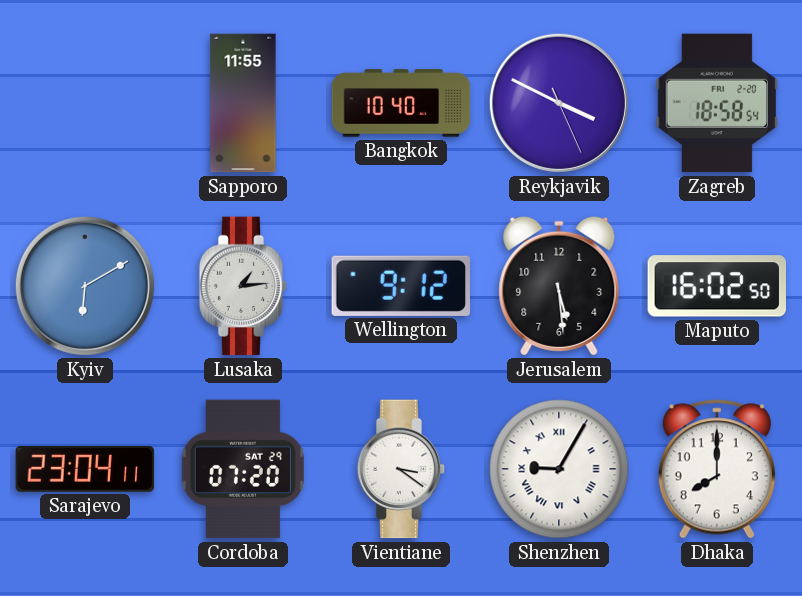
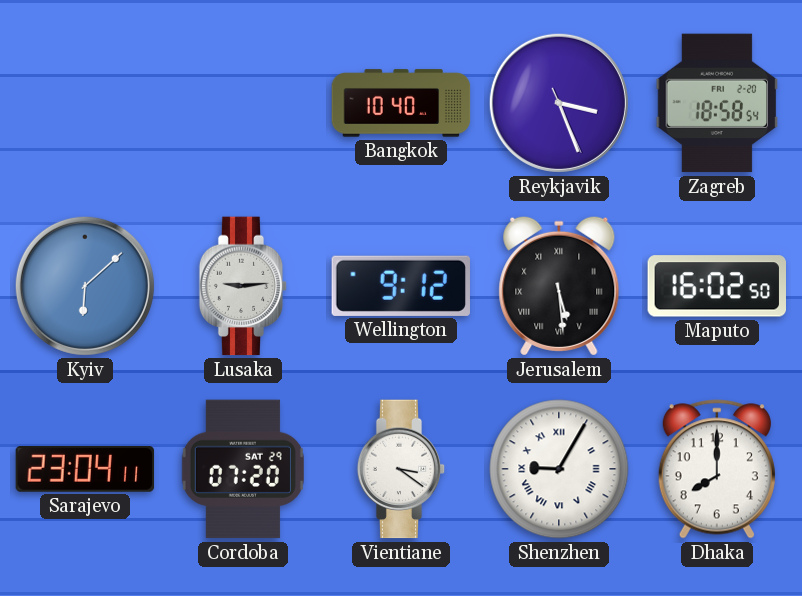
Sapporo: 11:55 -> none (243, 103)
Reykjavik: 3:49 -> 3:26 (559, 103)
Kyiv: 6:10 -> 6:08 (85, 286)
Lusaka: 1:14 -> 9:14 (243, 286)
Jerusalem numerals: Arabic -> Roman (559, 286)
